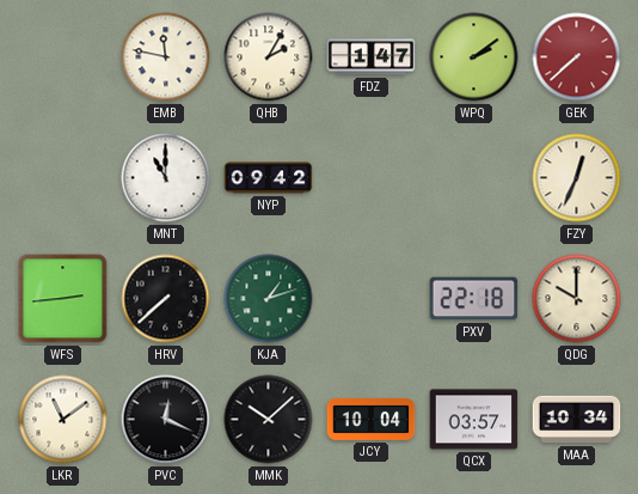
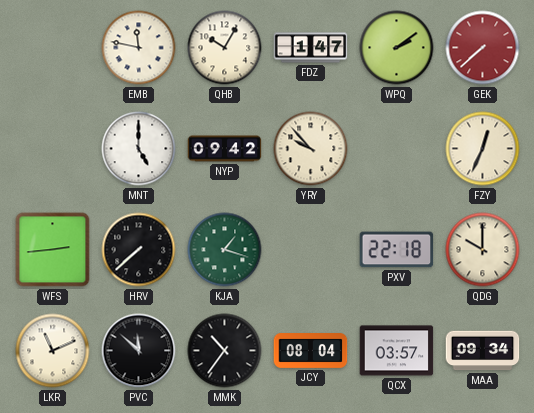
QHB: 2:05 -> 10:05 (225, 48)
MNT: 11:00 -> 5:00 (139, 149)
YRY: none -> 9:53 (311, 149)
KJA: 1:12 -> 1:18 (225, 250)
LKR: 11:09 -> 11:11 (53, 351)
PVC: 12:19 -> 11:52 (139, 351)
MMK: 10:08 -> 10:36 (225, 351)
JCY: 10:04 -> 08:04 (311, 351)
MAA: 10:34 -> 09:34 (483, 351)
